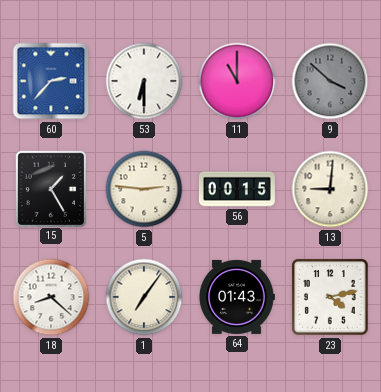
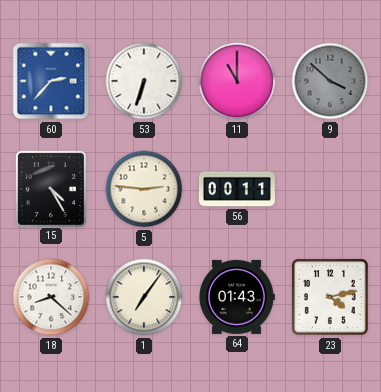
53: 6:30 -> 6:33 (144, 81)
15: 1:25 -> 4:25 (50, 188)
56: 00:15 -> 00:11 (237, 189)
13: 9:01 -> none (330, 189)
